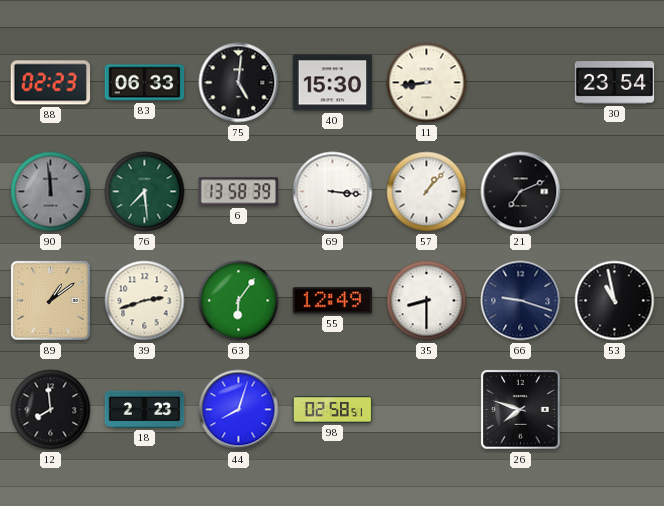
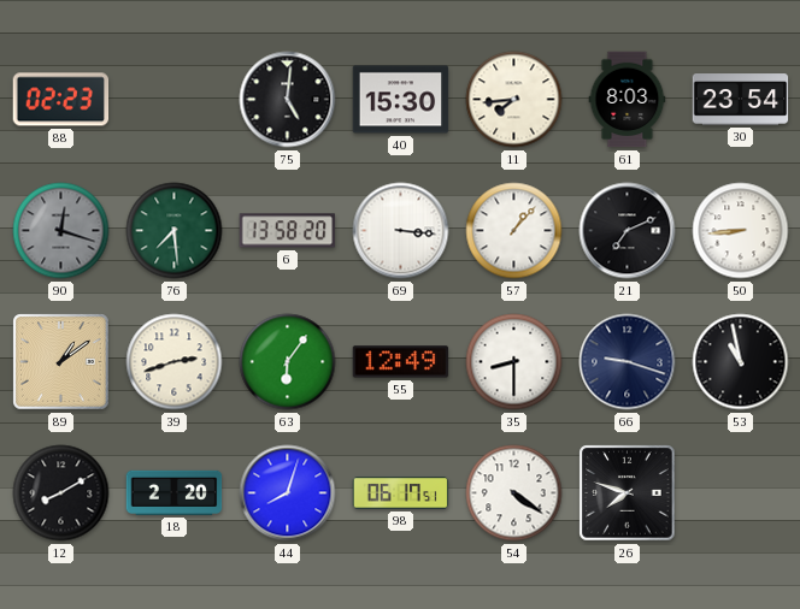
83: 06:33 -> none (145, 83)
11: 8:44 -> 7:44 (514, 100)
61: none -> 8:03 (628, 100)
90: 11:59 -> 12:18 (61, 231)
6: 13:58:39 -> 13:58:20 (288, 231)
50: none -> 8:44 (741, 231)
12: 7:59 -> 8:10 (61, 493)
18: 2:23 -> 2:20 (175, 492)
98: 02:58 -> 06:17 (401, 493)
54: none -> 4:21 (514, 493)
